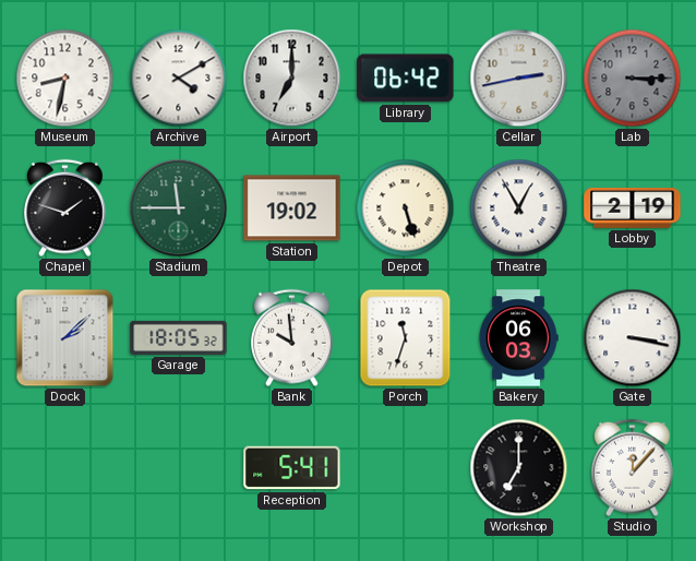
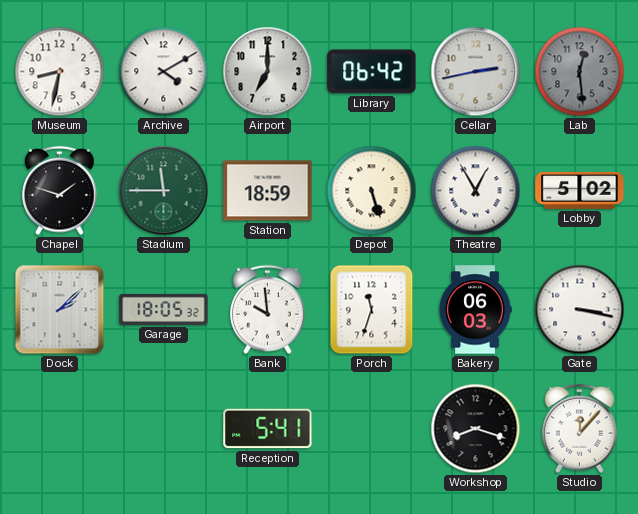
Lab: 3:15 -> 12:29 (580, 72)
Station: 19:02 -> 18:59 (268, 191)
Lobby: 2:19 -> 5:02 (580, 191)
Workshop: 7:00 -> 8:18 (476, 429)
